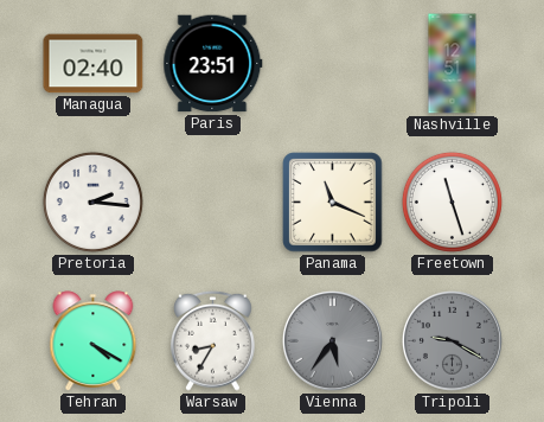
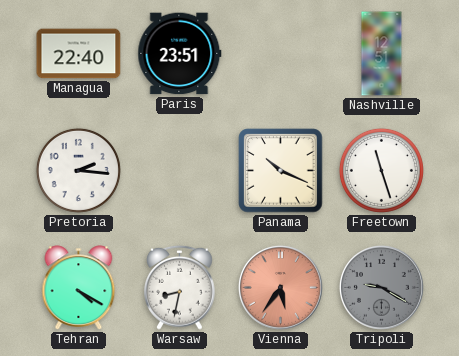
Managua: 02:40 -> 22:40 (79, 54)
Panama: 11:19 -> 10:19 (281, 171)
Warsaw: 8:35 -> 8:32 (180, 287)
Vienna dial: grey -> salmon (280, 287)
